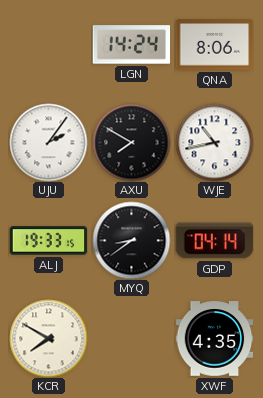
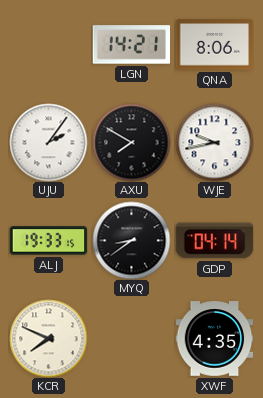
LGN: 14:24 -> 14:21 (131, 45)
WJE: 10:43 -> 9:43 (214, 142)
KCR: 7:50 -> 7:49 (48, 338)
